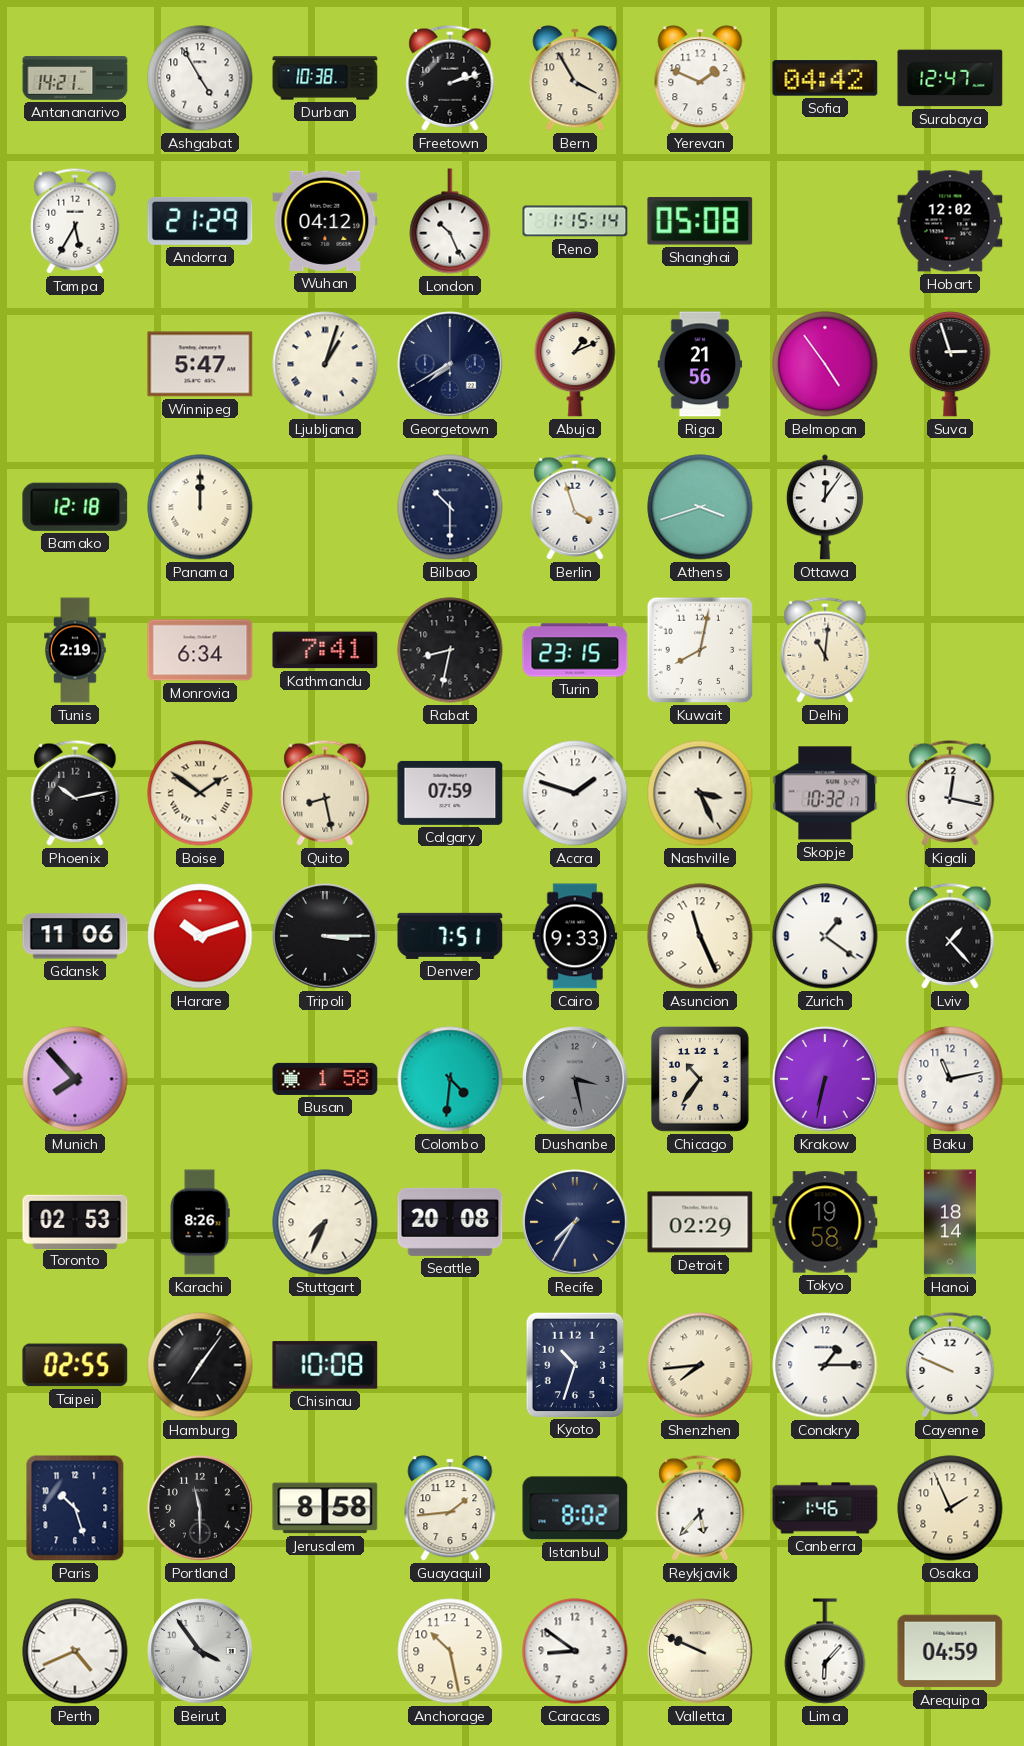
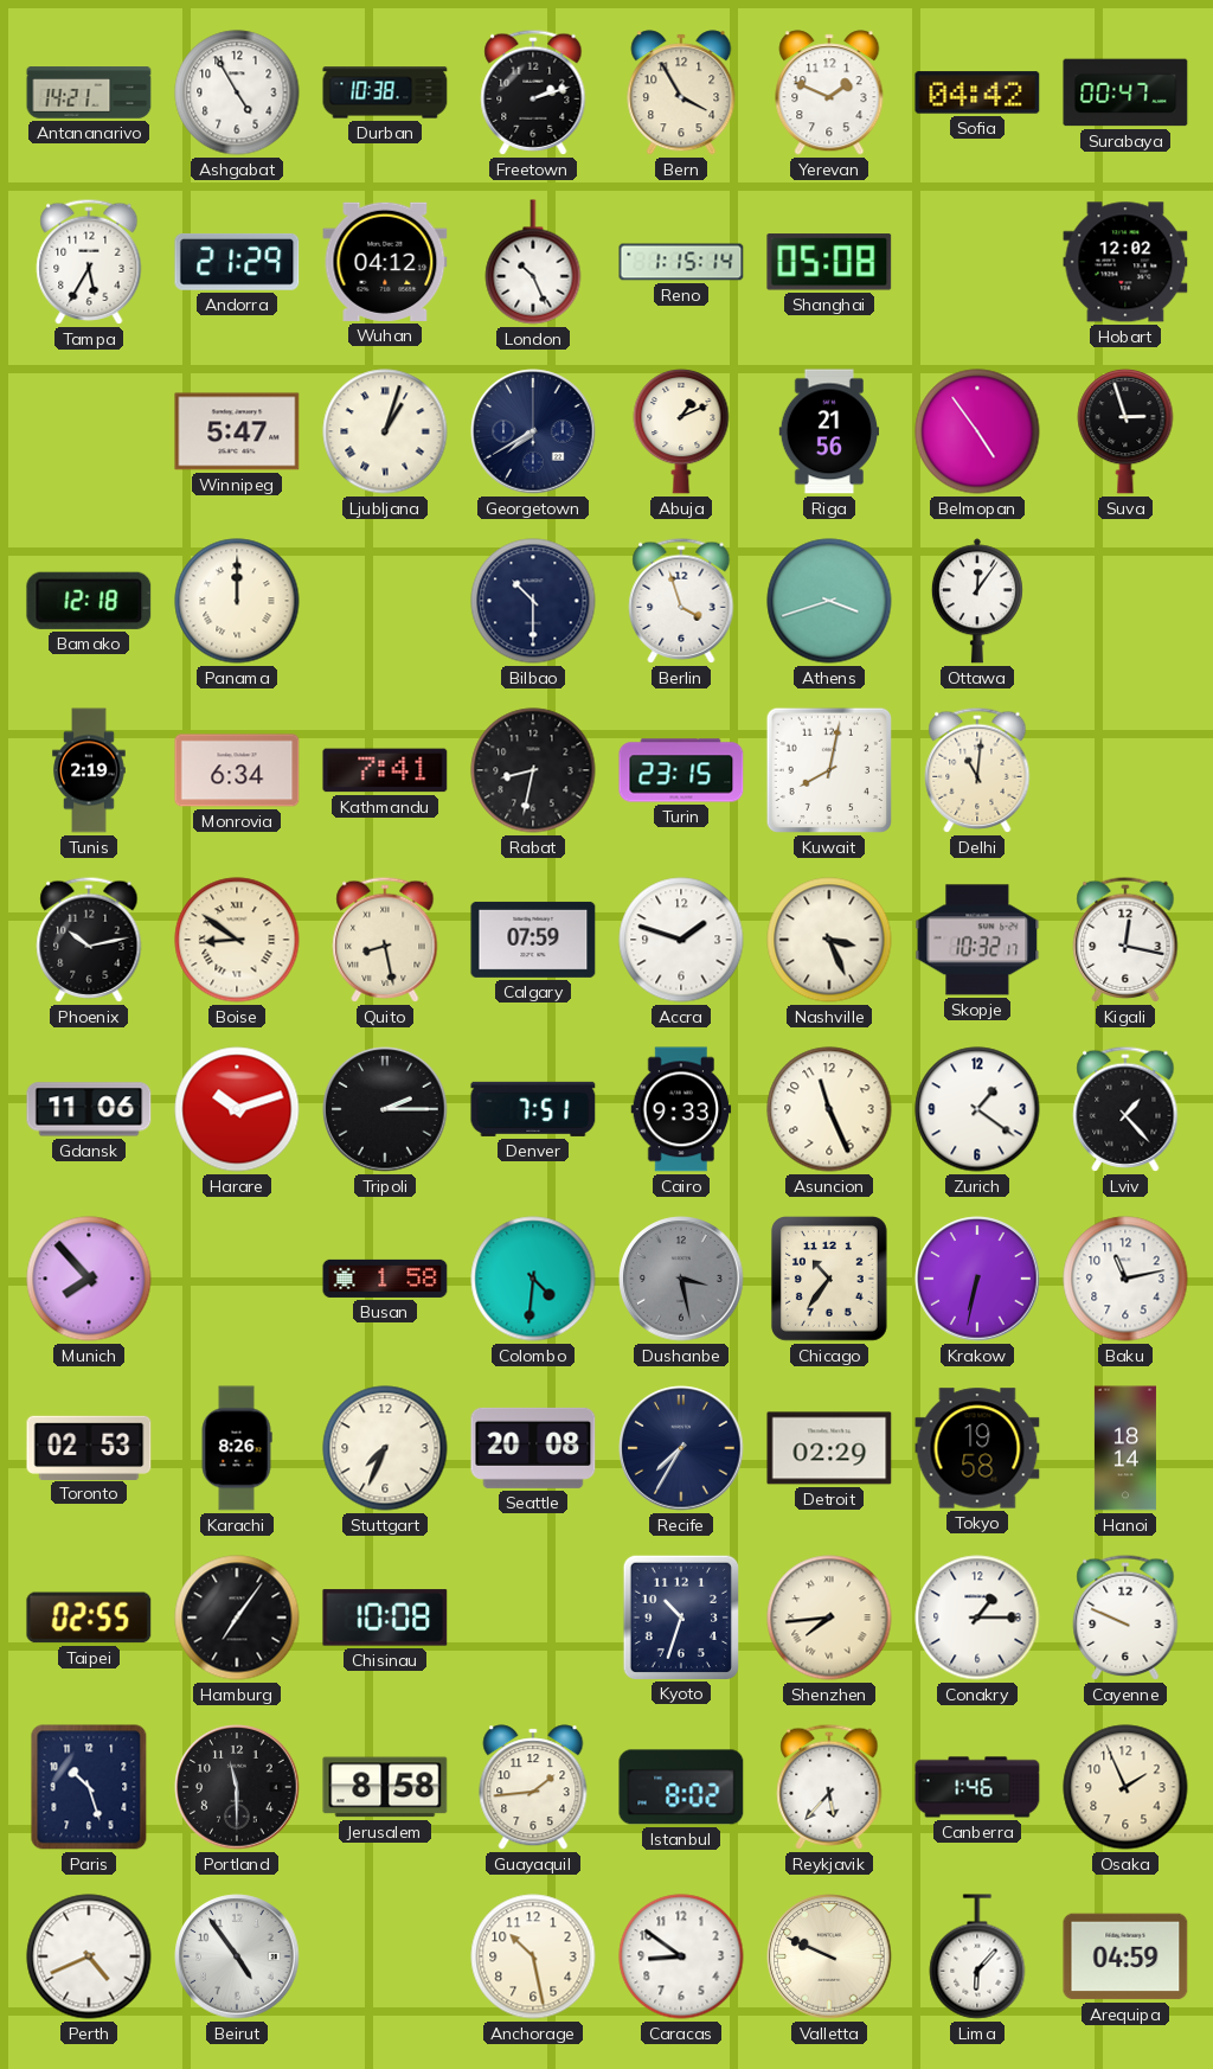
Surabaya: 12:47 -> 00:47 (1125, 92)
Boise: 1:51 -> 8:51 (237, 940)
Tripoli: 3:15 -> 2:15 (385, 1109)
Beirut: 3:54 -> 4:54 (237, 1956)
